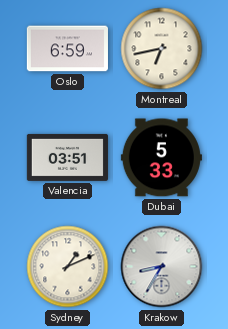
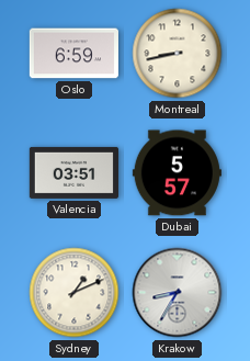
Montreal: 6:43 -> 8:43 (178, 54)
Dubai: 5:33 -> 5:57 (177, 173)
